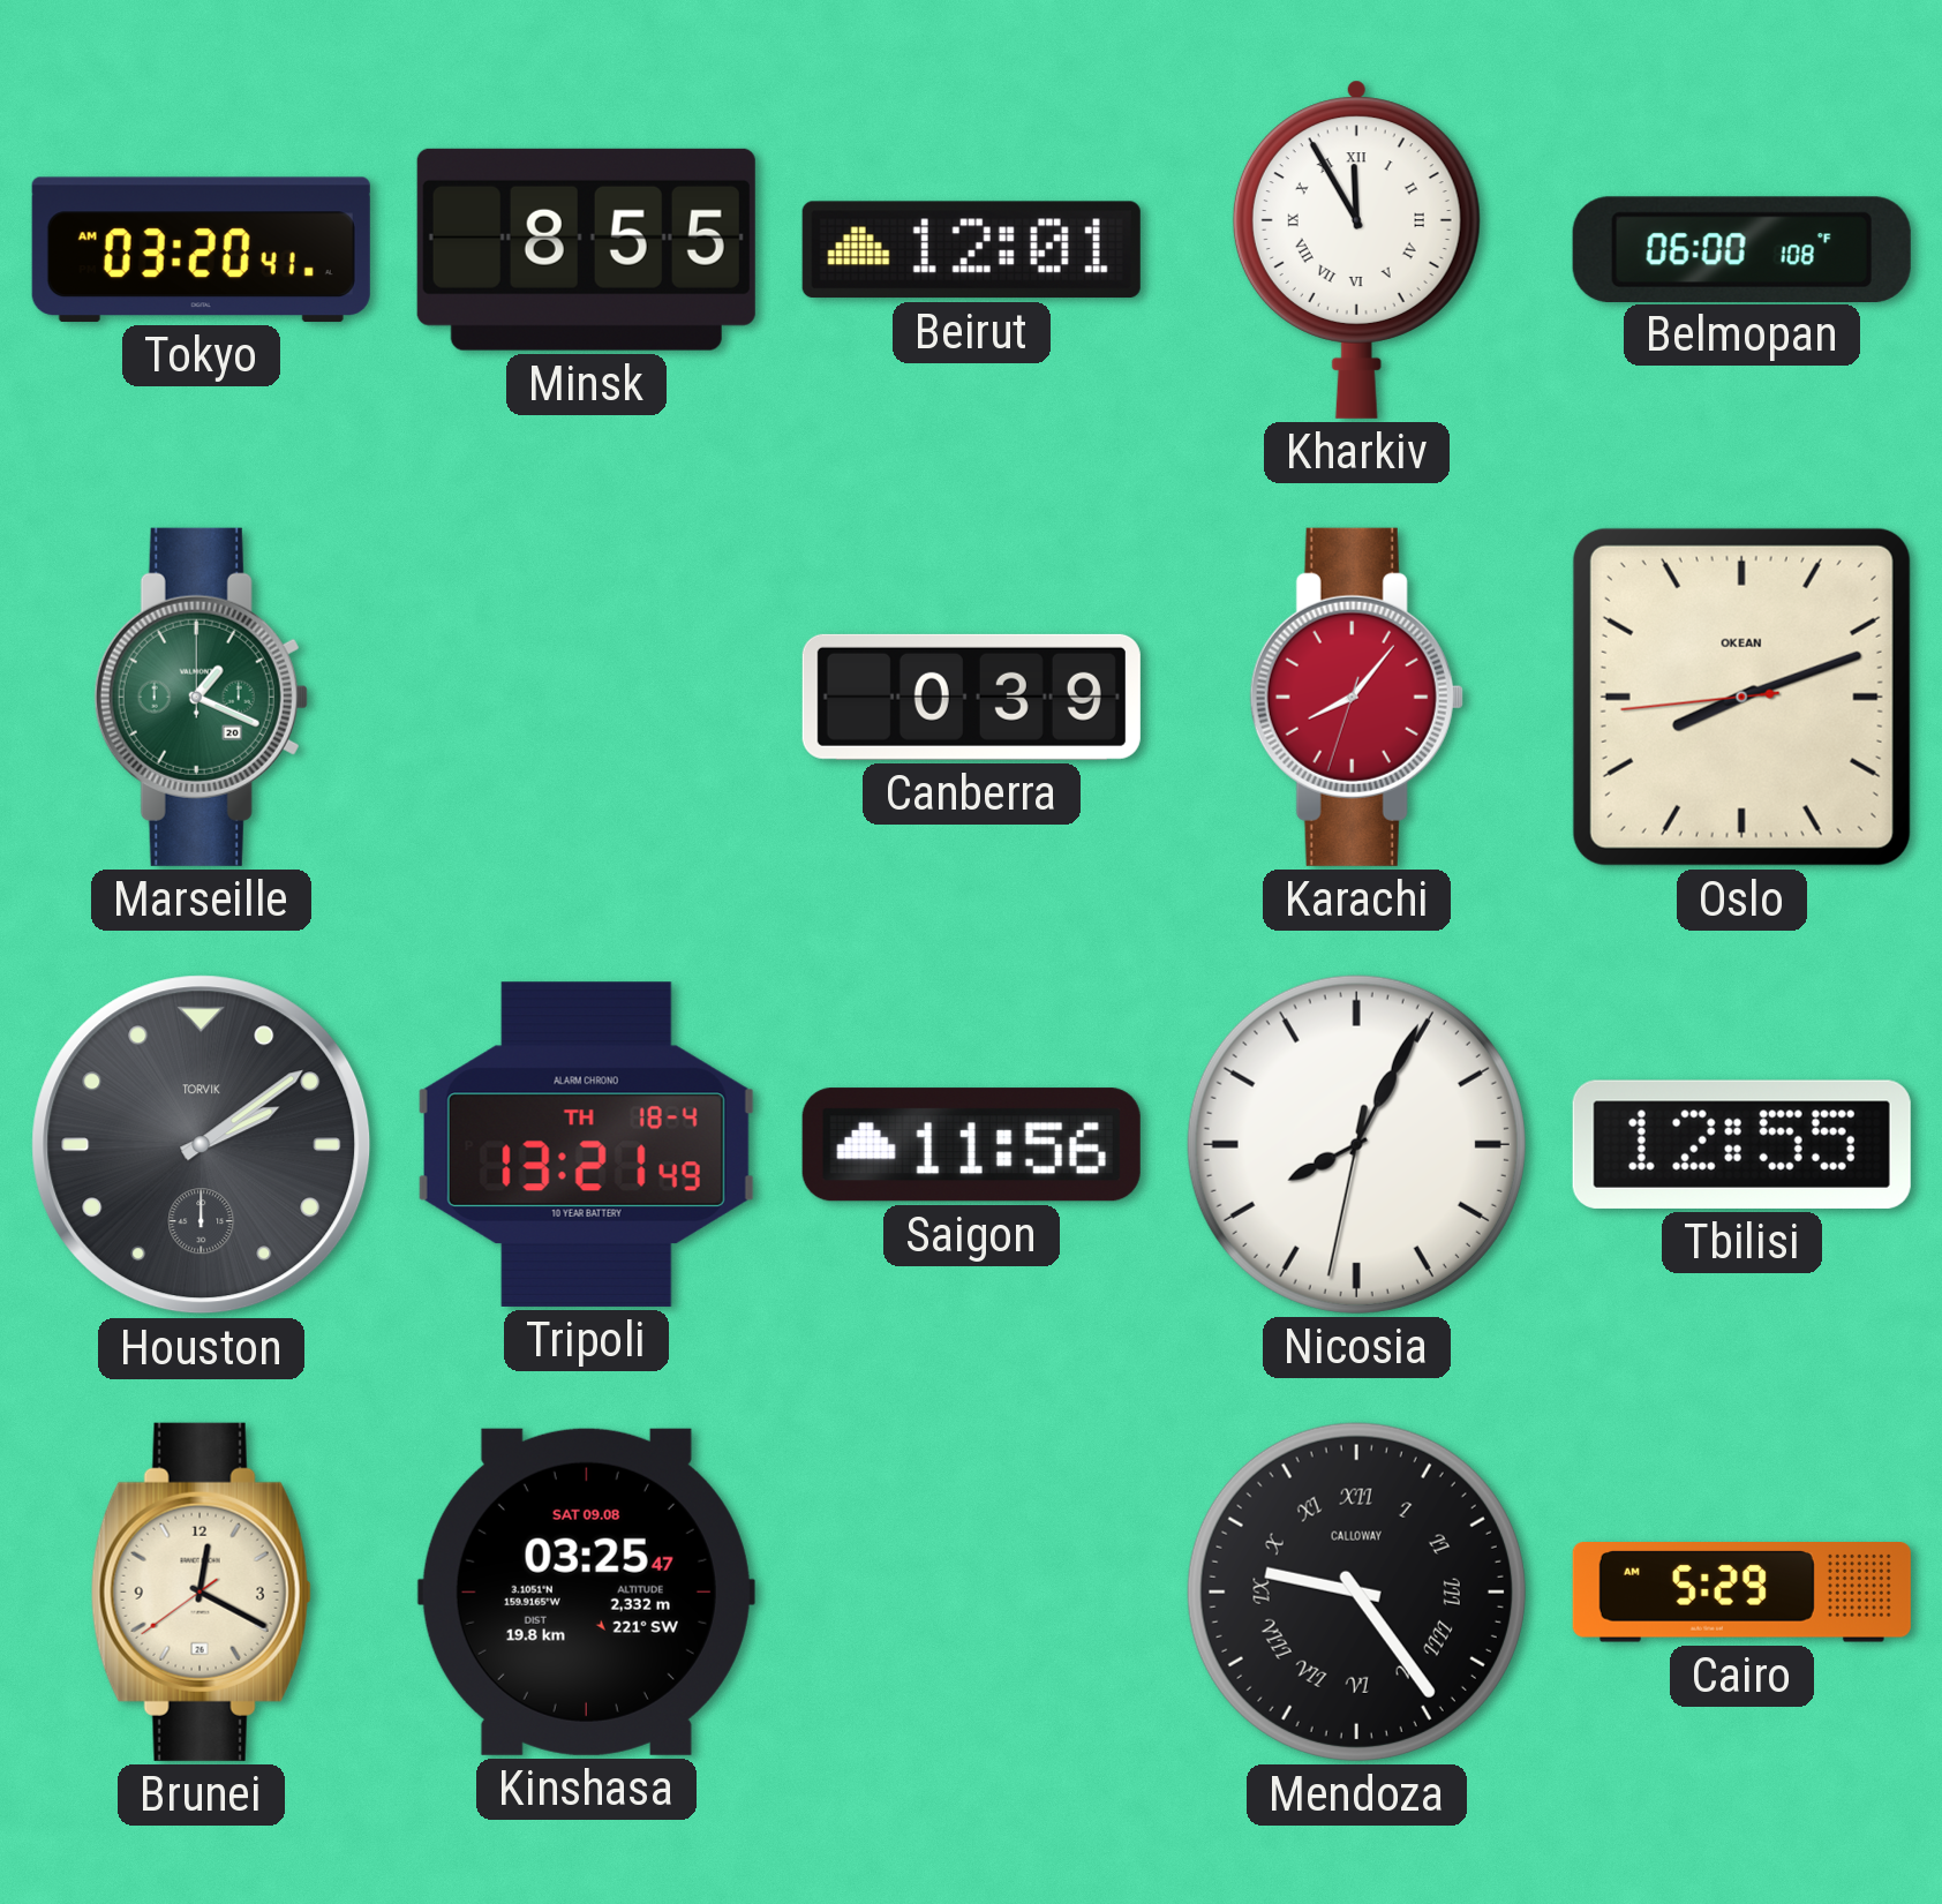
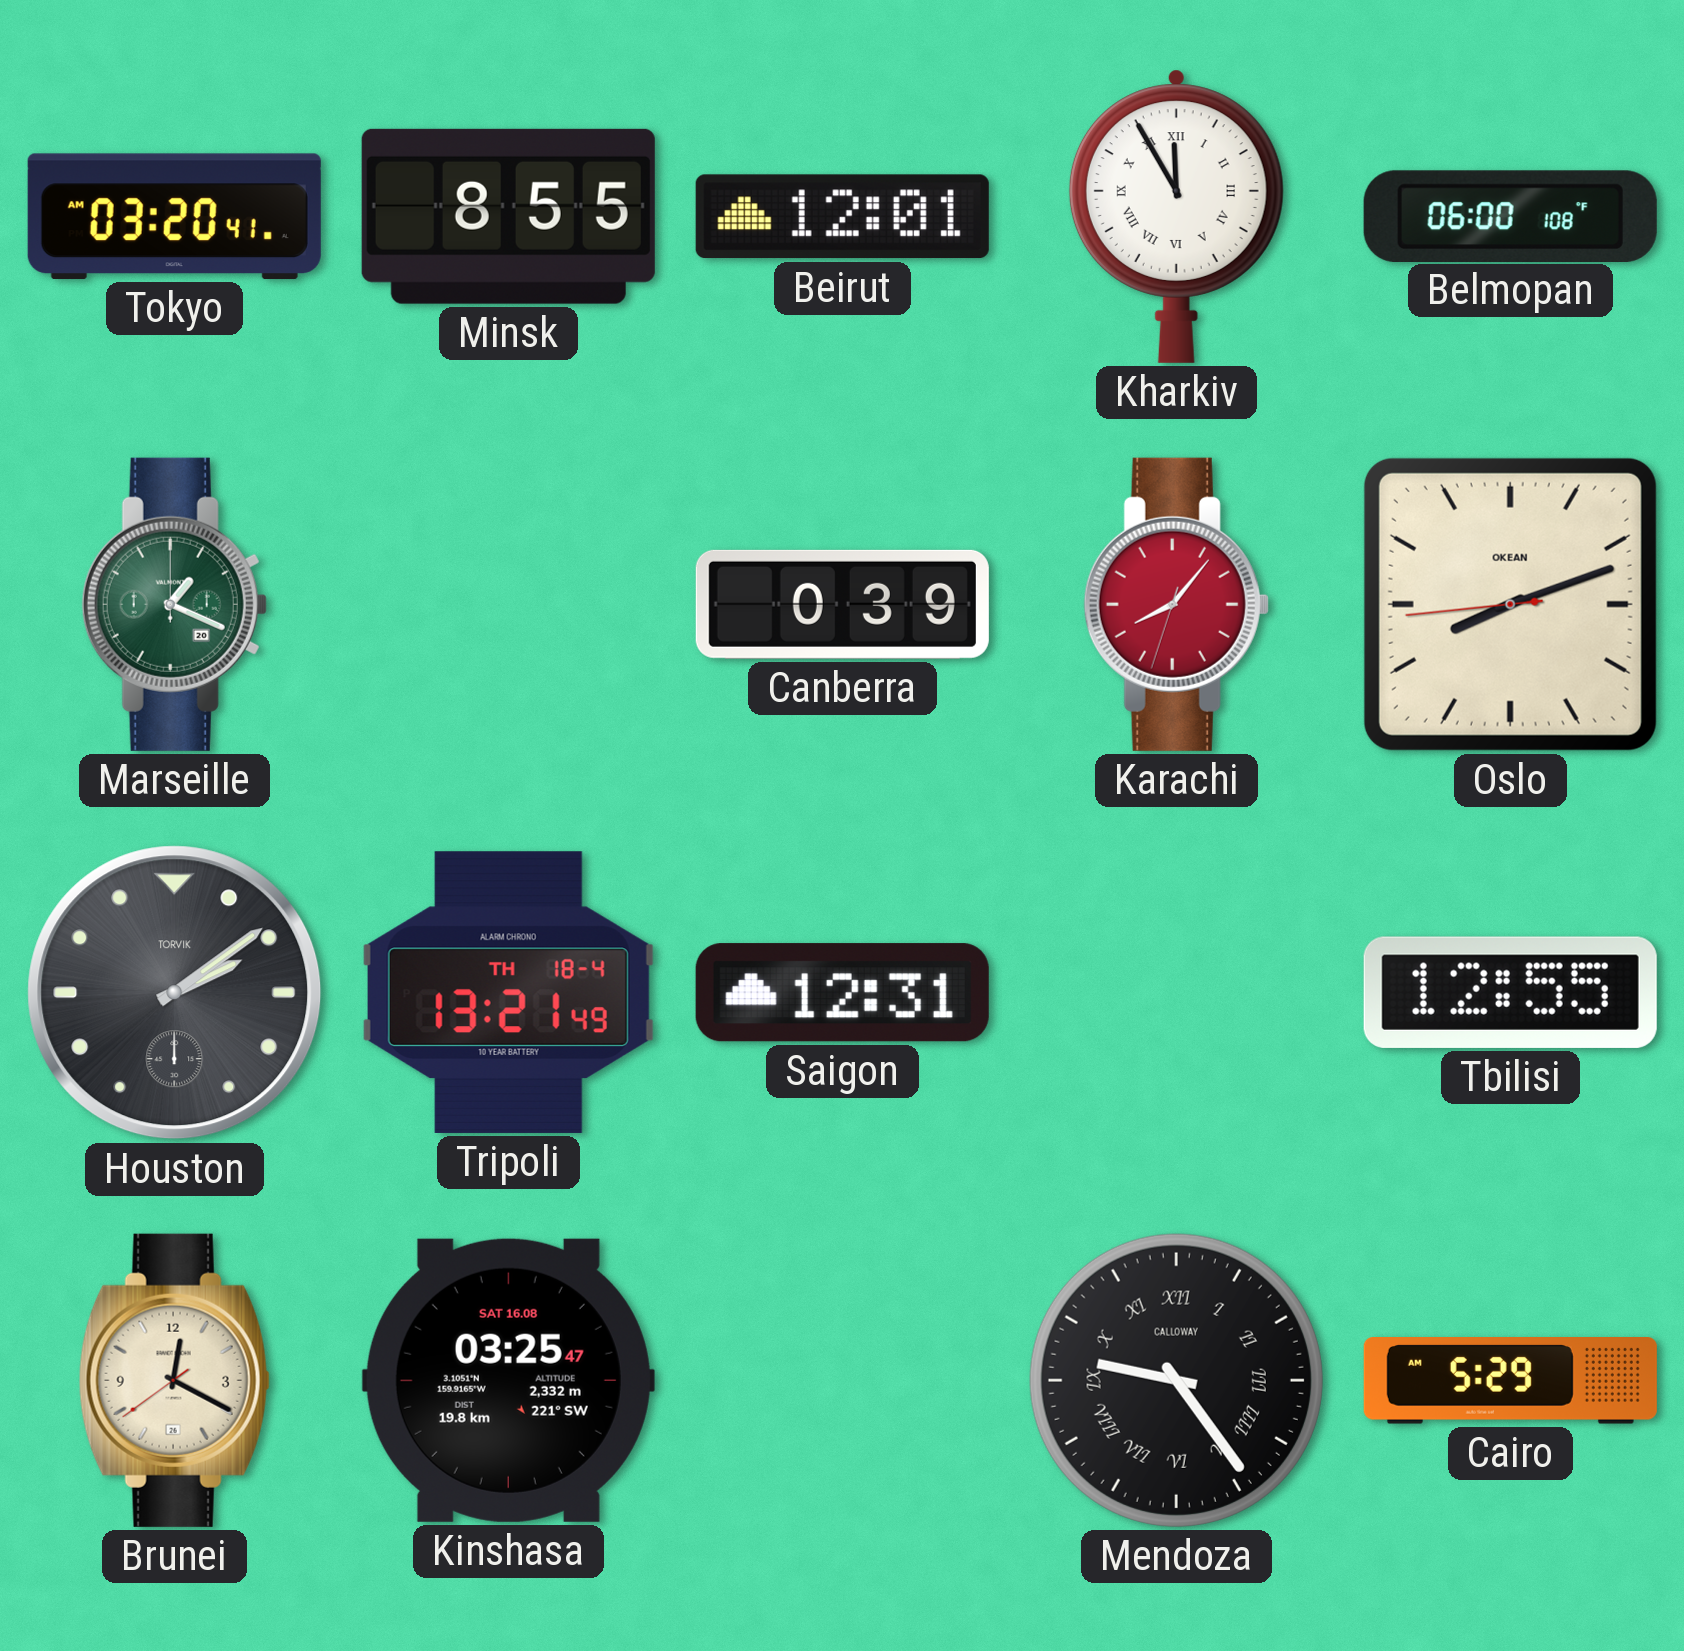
Saigon: 11:56 -> 12:31 (842, 993)
Nicosia: 8:04 -> none (1356, 1144)
Kinshasa date: SAT 09.08 -> SAT 16.08 (508, 1380)
